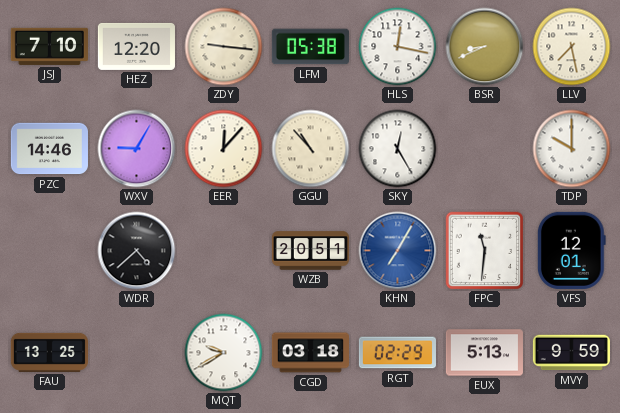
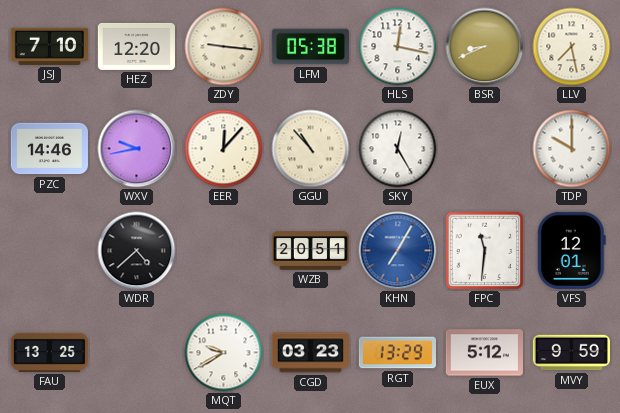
WXV: 9:05 -> 9:43 (137, 149)
CGD: 03:18 -> 03:23 (310, 353)
RGT: 02:29 -> 13:29 (397, 353)
EUX: 5:13 -> 5:12 (484, 353)
